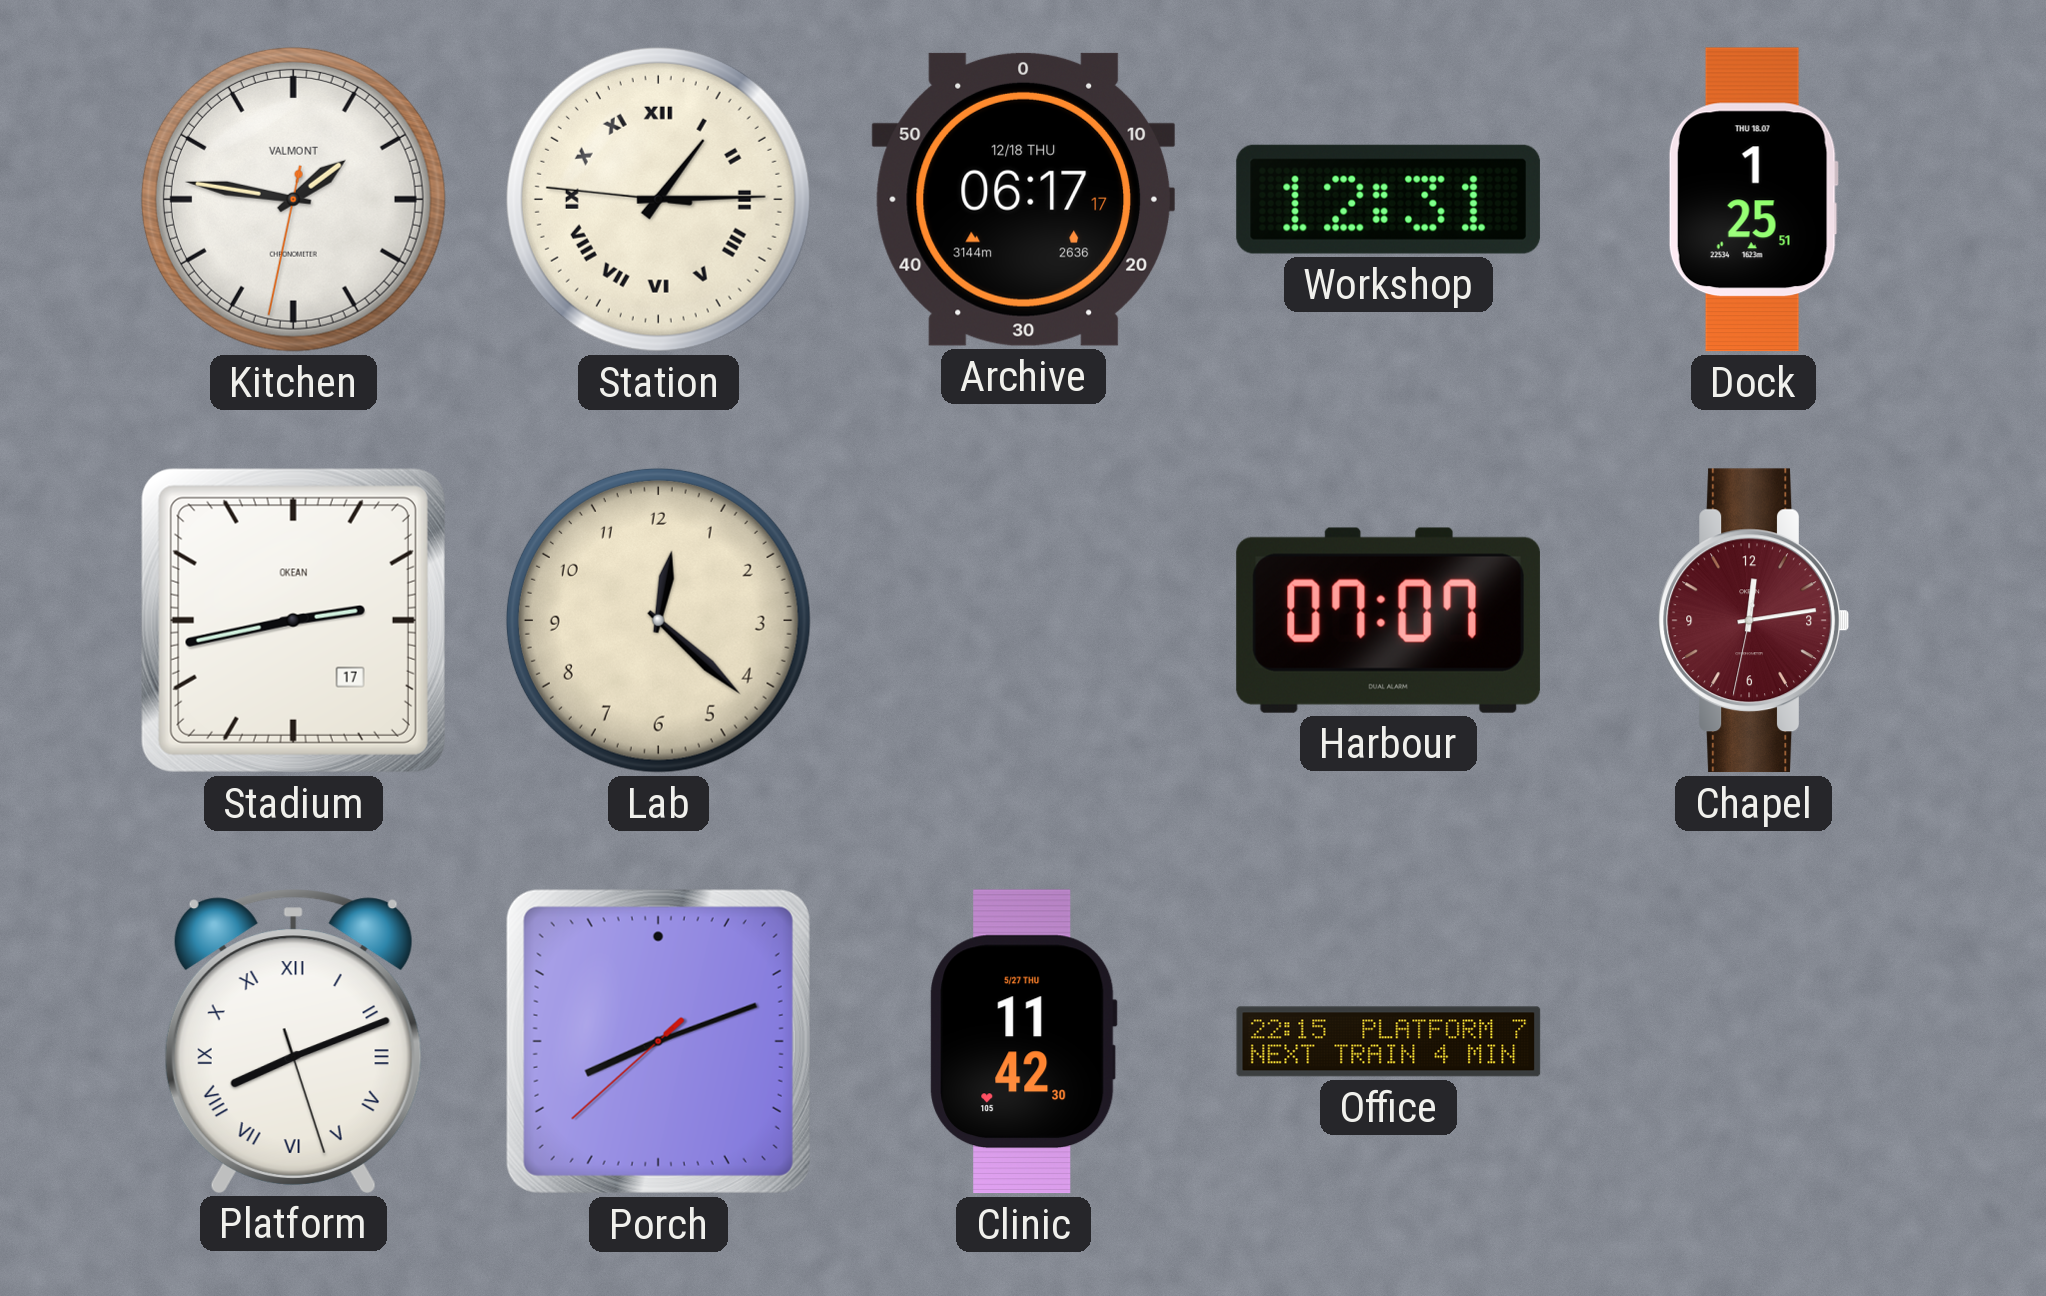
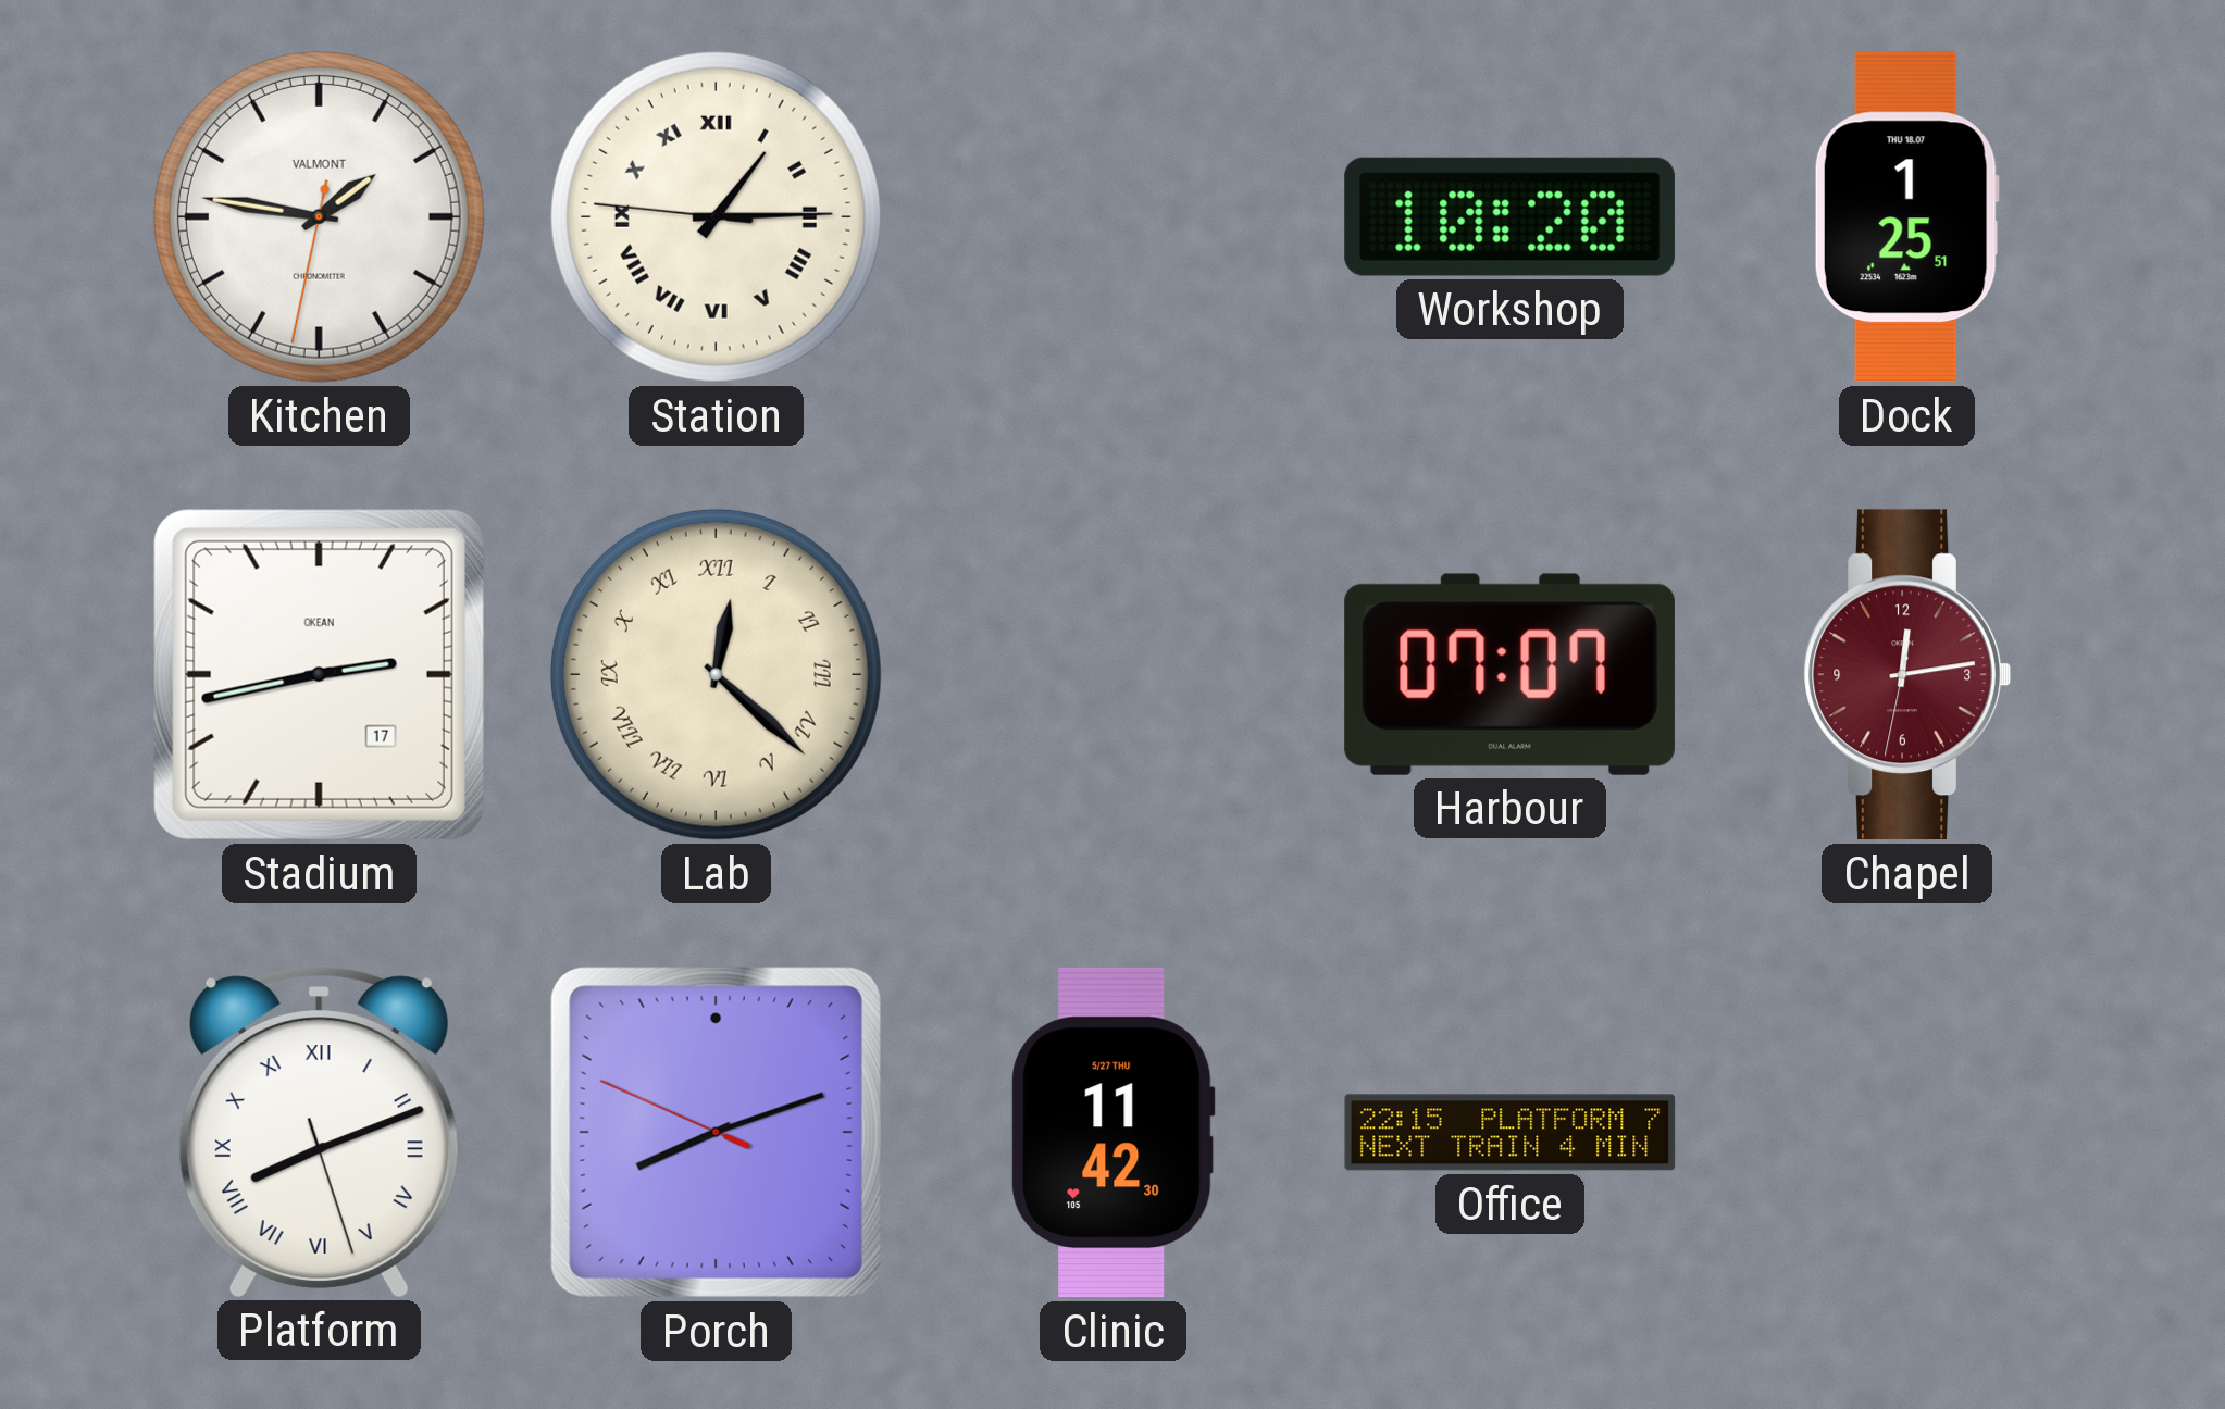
Archive: 06:17 -> none (1023, 199)
Workshop: 12:31 -> 10:20 (1509, 216)
Lab numerals: Arabic -> Roman (716, 674)
Porch: 8:11:38 -> 8:11:49 (716, 1132)
